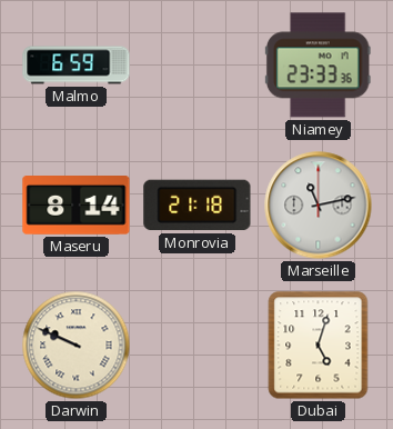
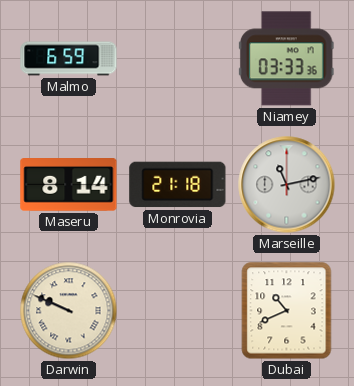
Niamey: 23:33 -> 03:33 (286, 59)
Dubai: 5:03 -> 10:41 (287, 311)
